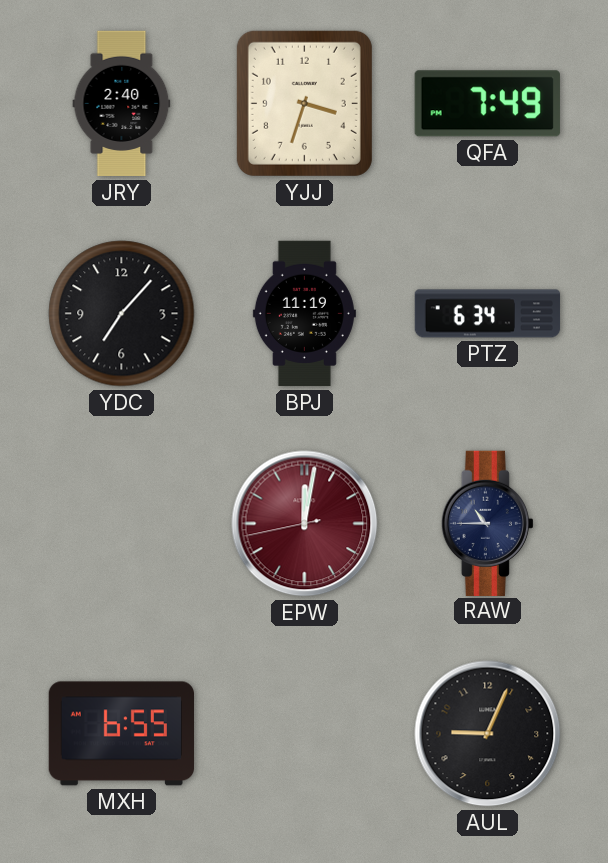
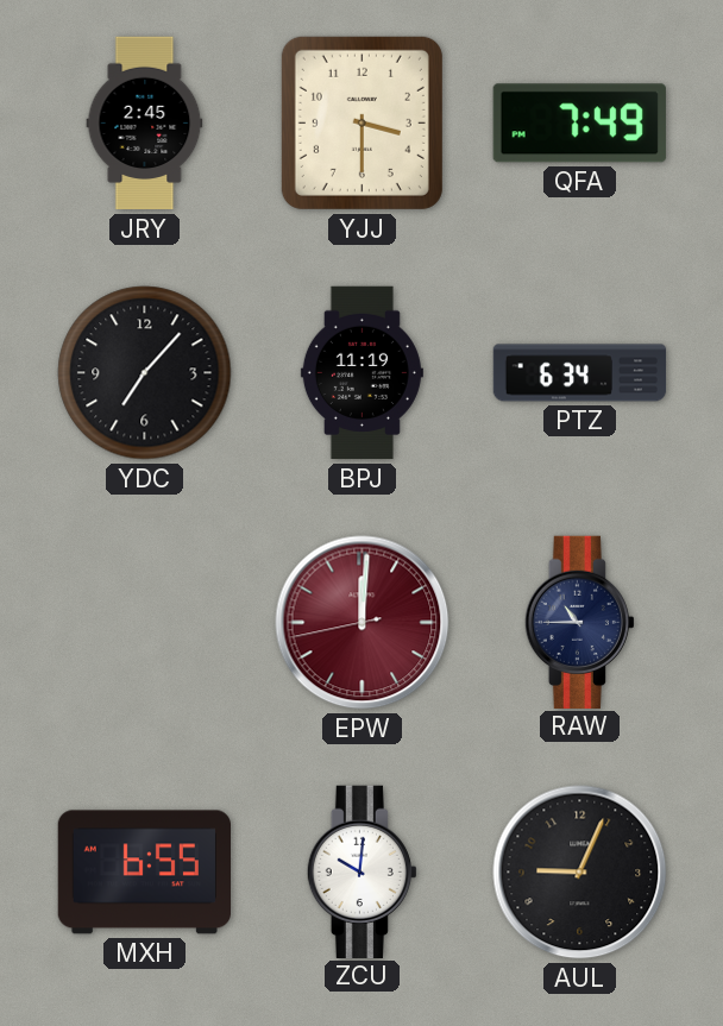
JRY: 2:40 -> 2:45 (145, 124)
YJJ: 3:33 -> 3:30 (361, 122)
EPW: 12:01 -> 12:00 (363, 623)
ZCU: none -> 10:01 (361, 871)
